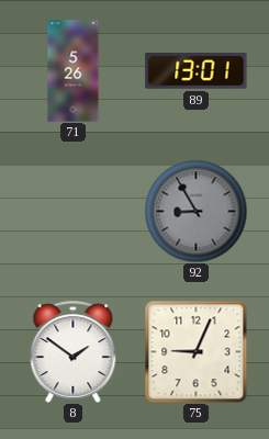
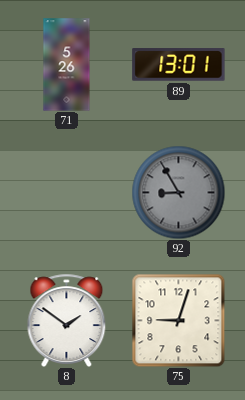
75: 9:04 -> 9:03 (178, 320)
